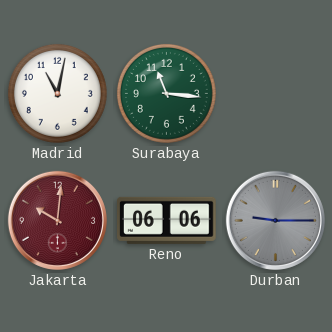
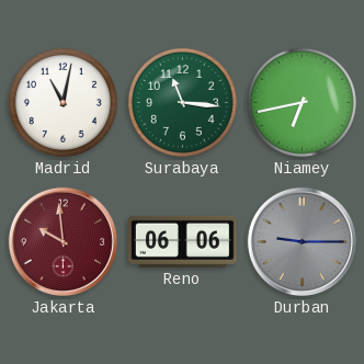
Niamey: none -> 6:43 (302, 102)
Jakarta: 10:01 -> 9:59 (62, 241)
